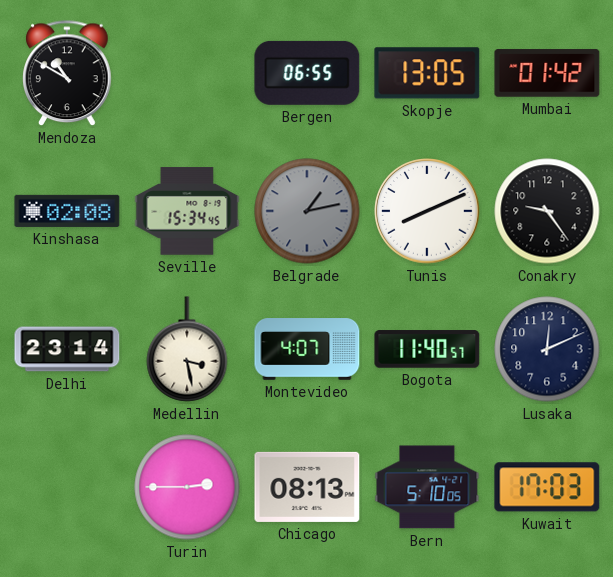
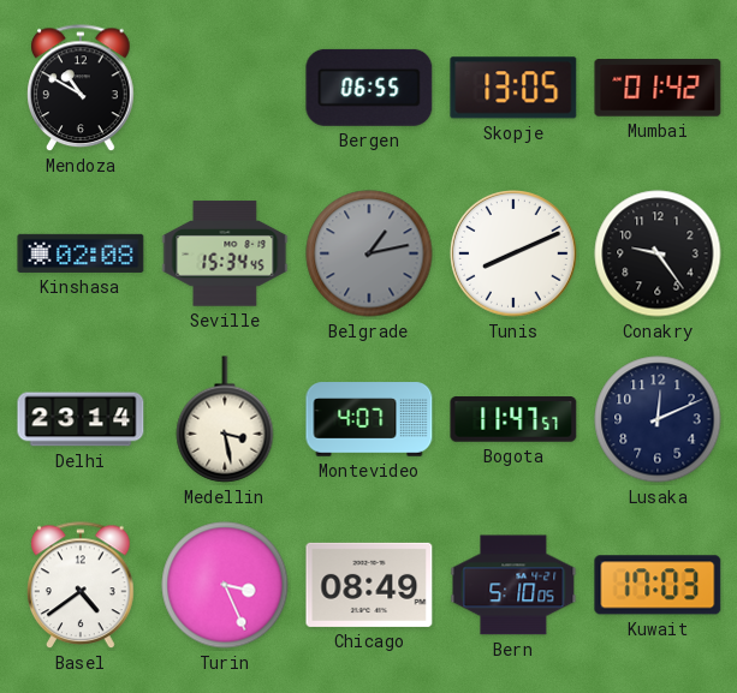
Bogota: 11:40 -> 11:47 (513, 419)
Basel: none -> 4:39 (81, 586)
Turin: 2:45 -> 3:26 (225, 585)
Chicago: 08:13 -> 08:49 (369, 585)
